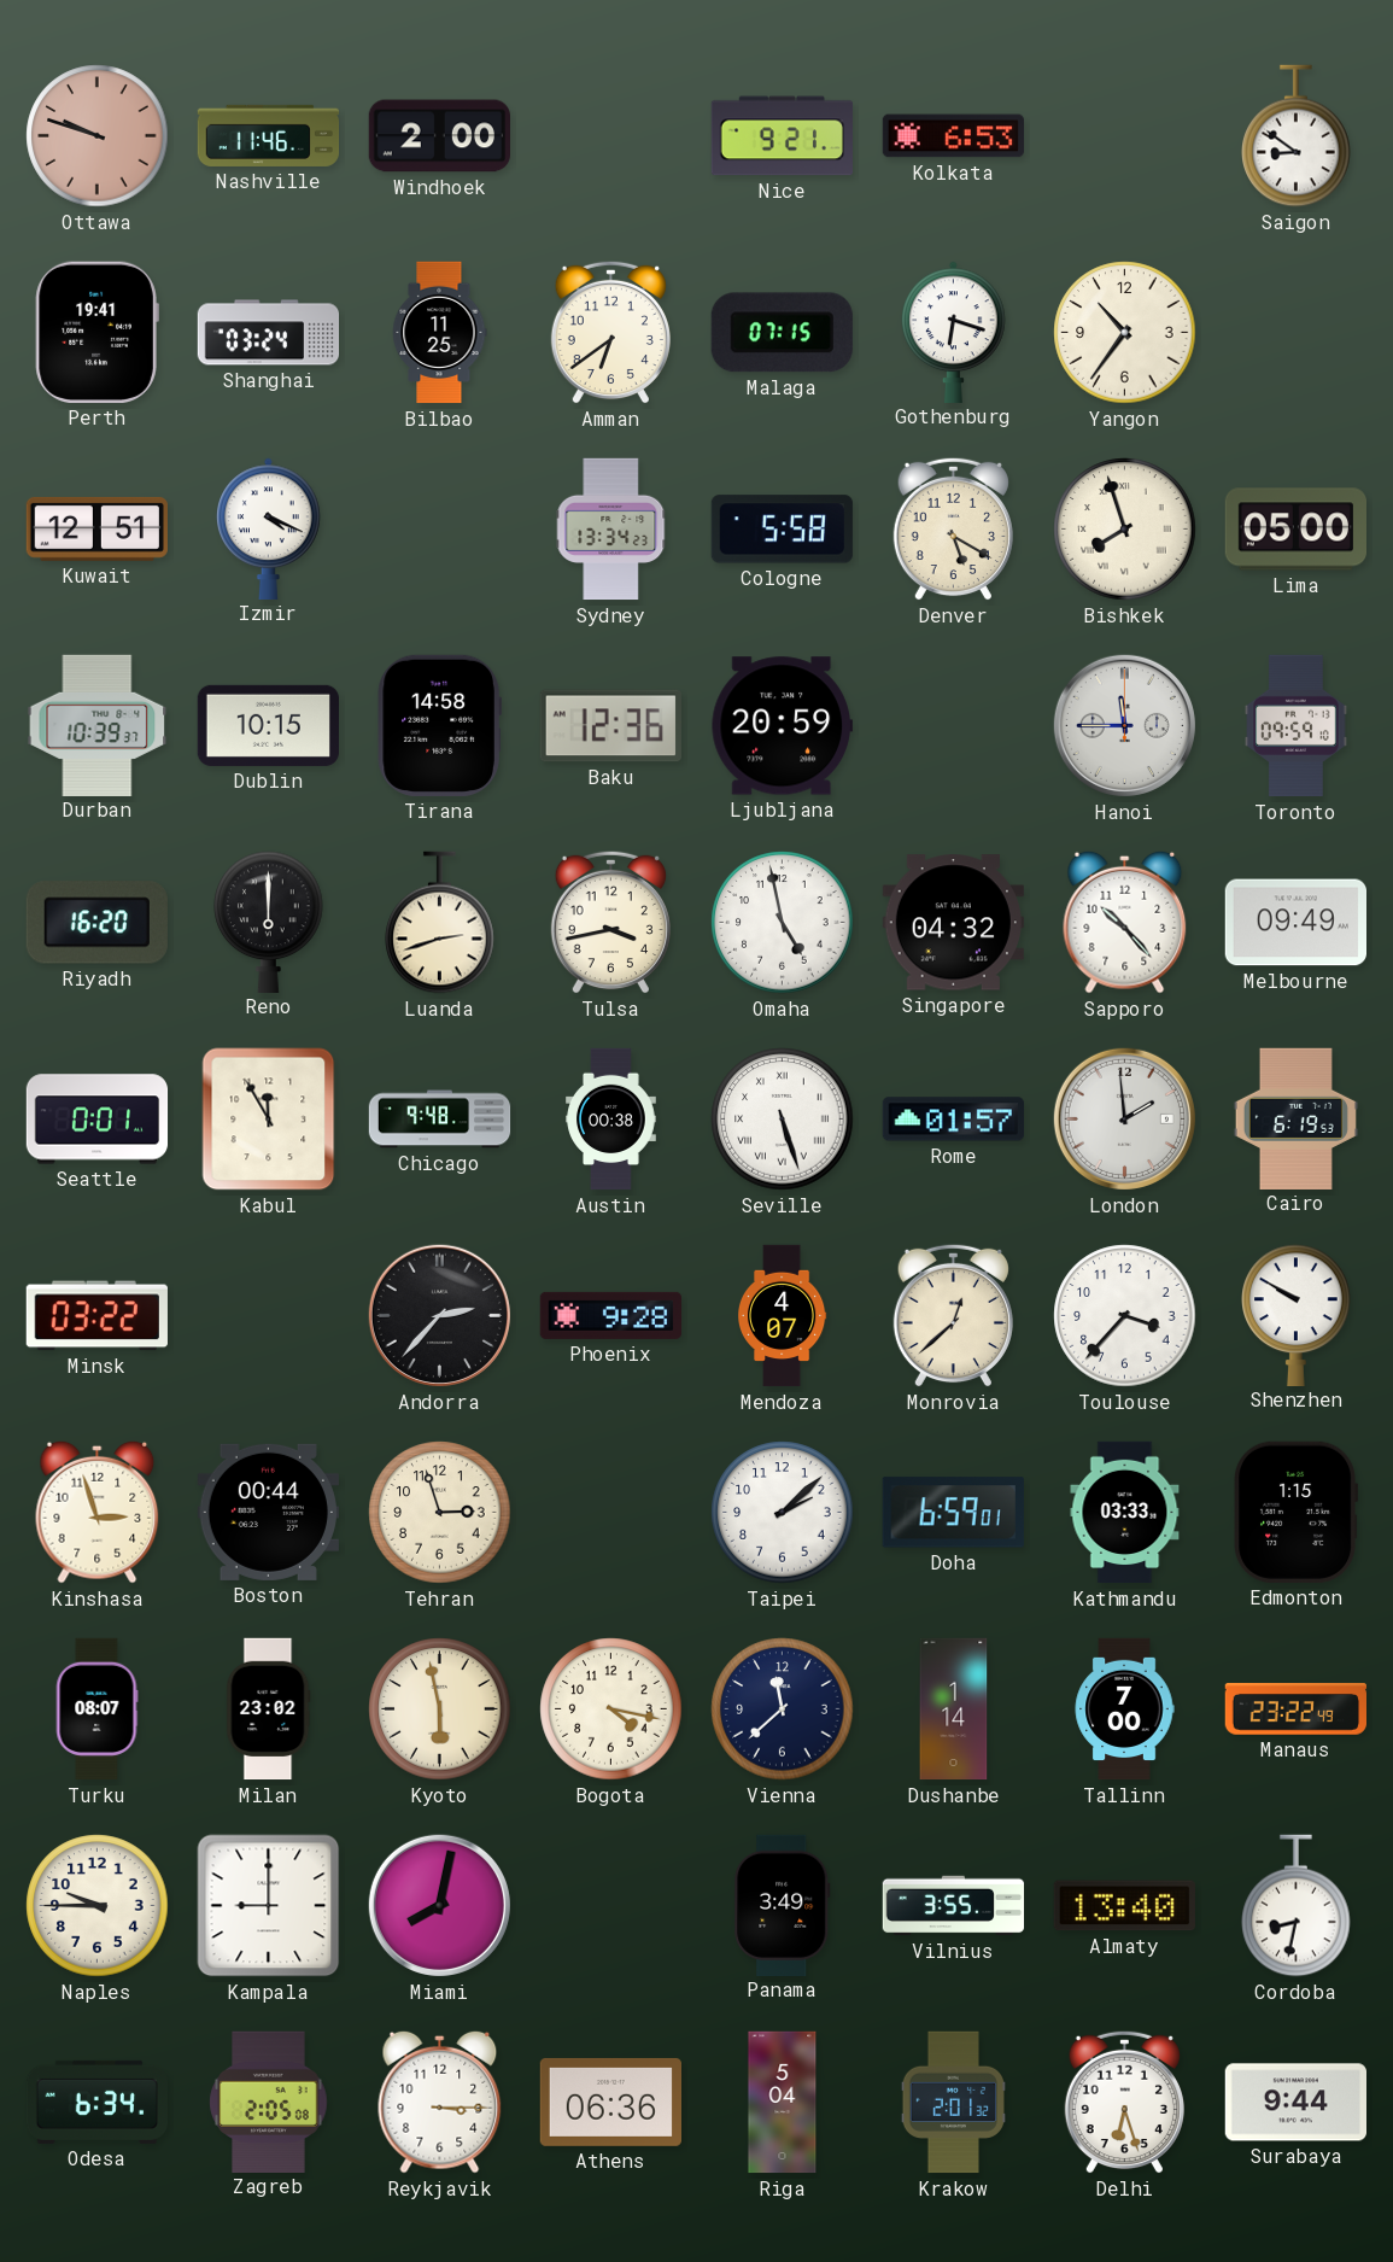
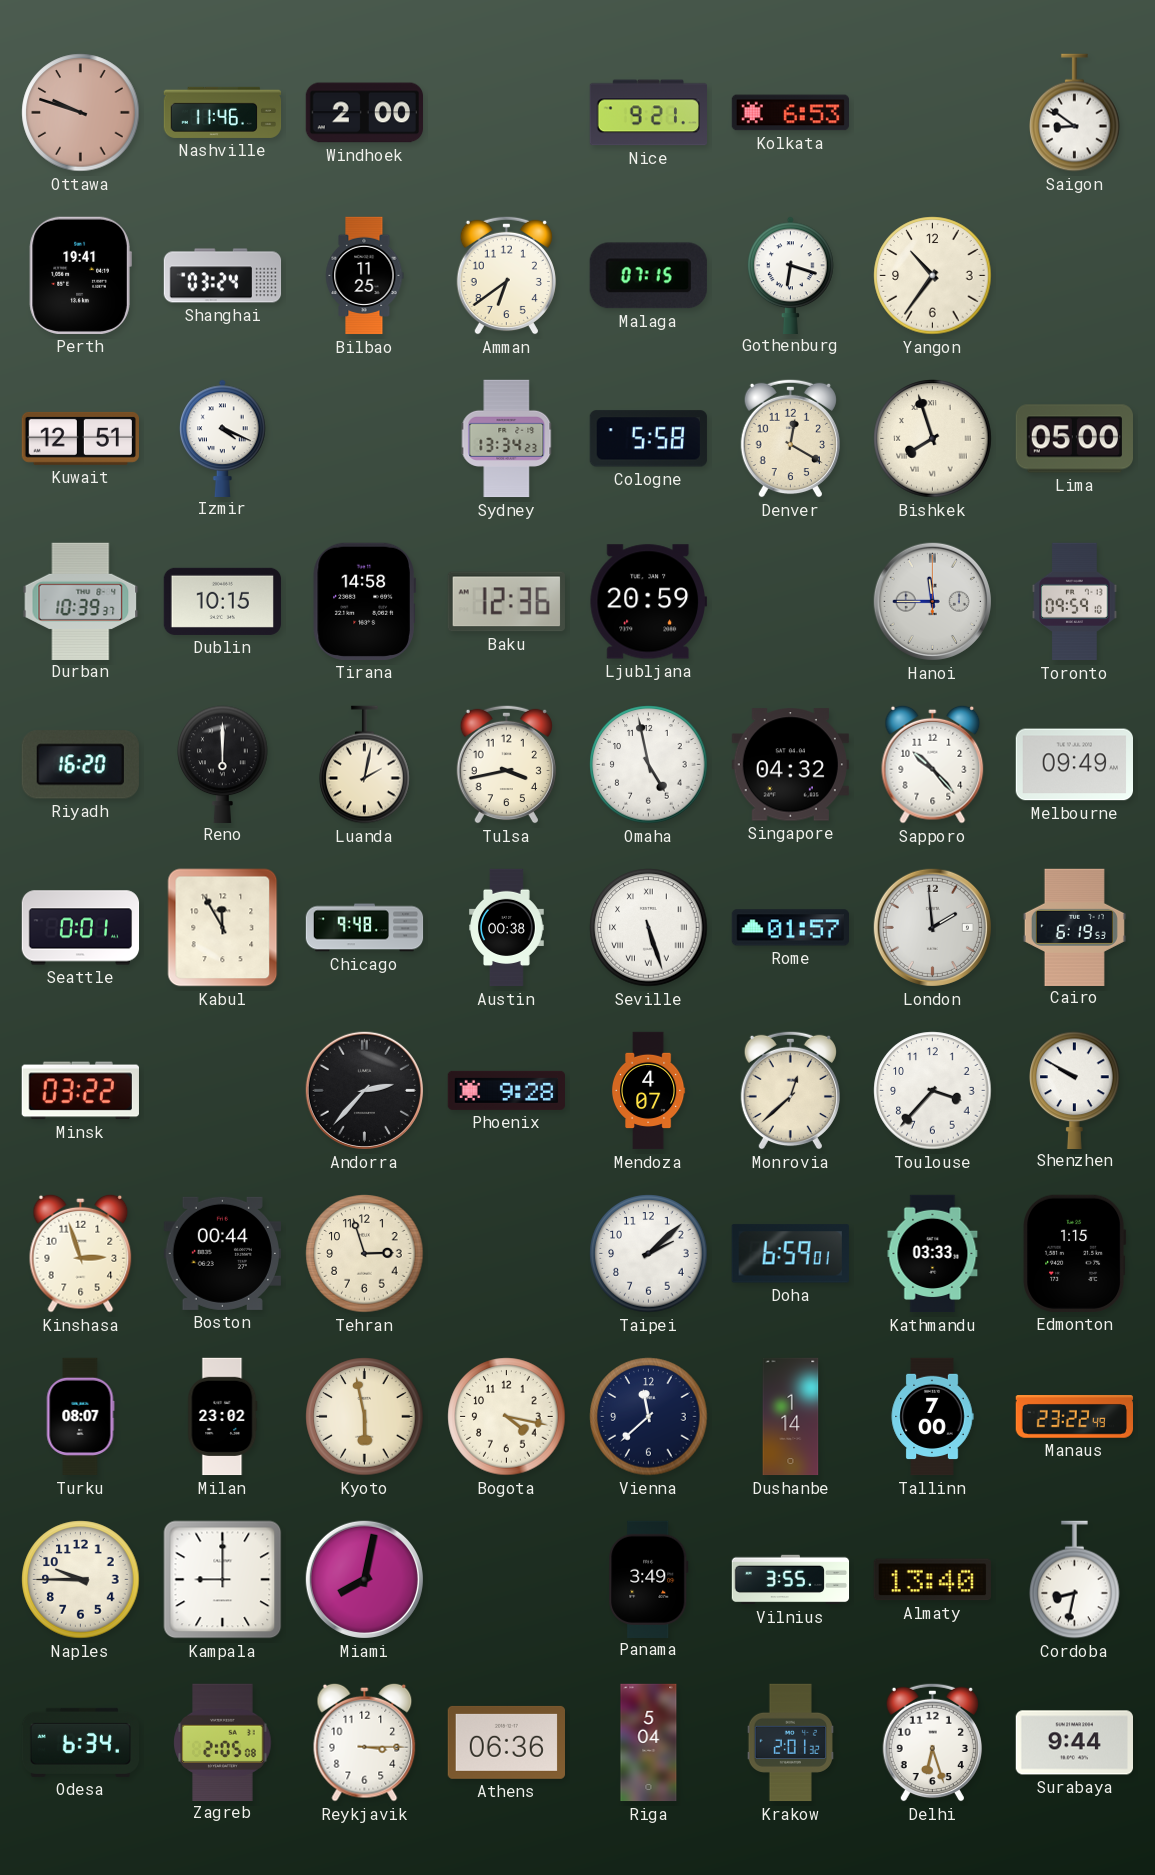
Denver: 5:20 -> 12:20 (790, 438)
Luanda: 2:42 -> 2:02 (365, 765)
